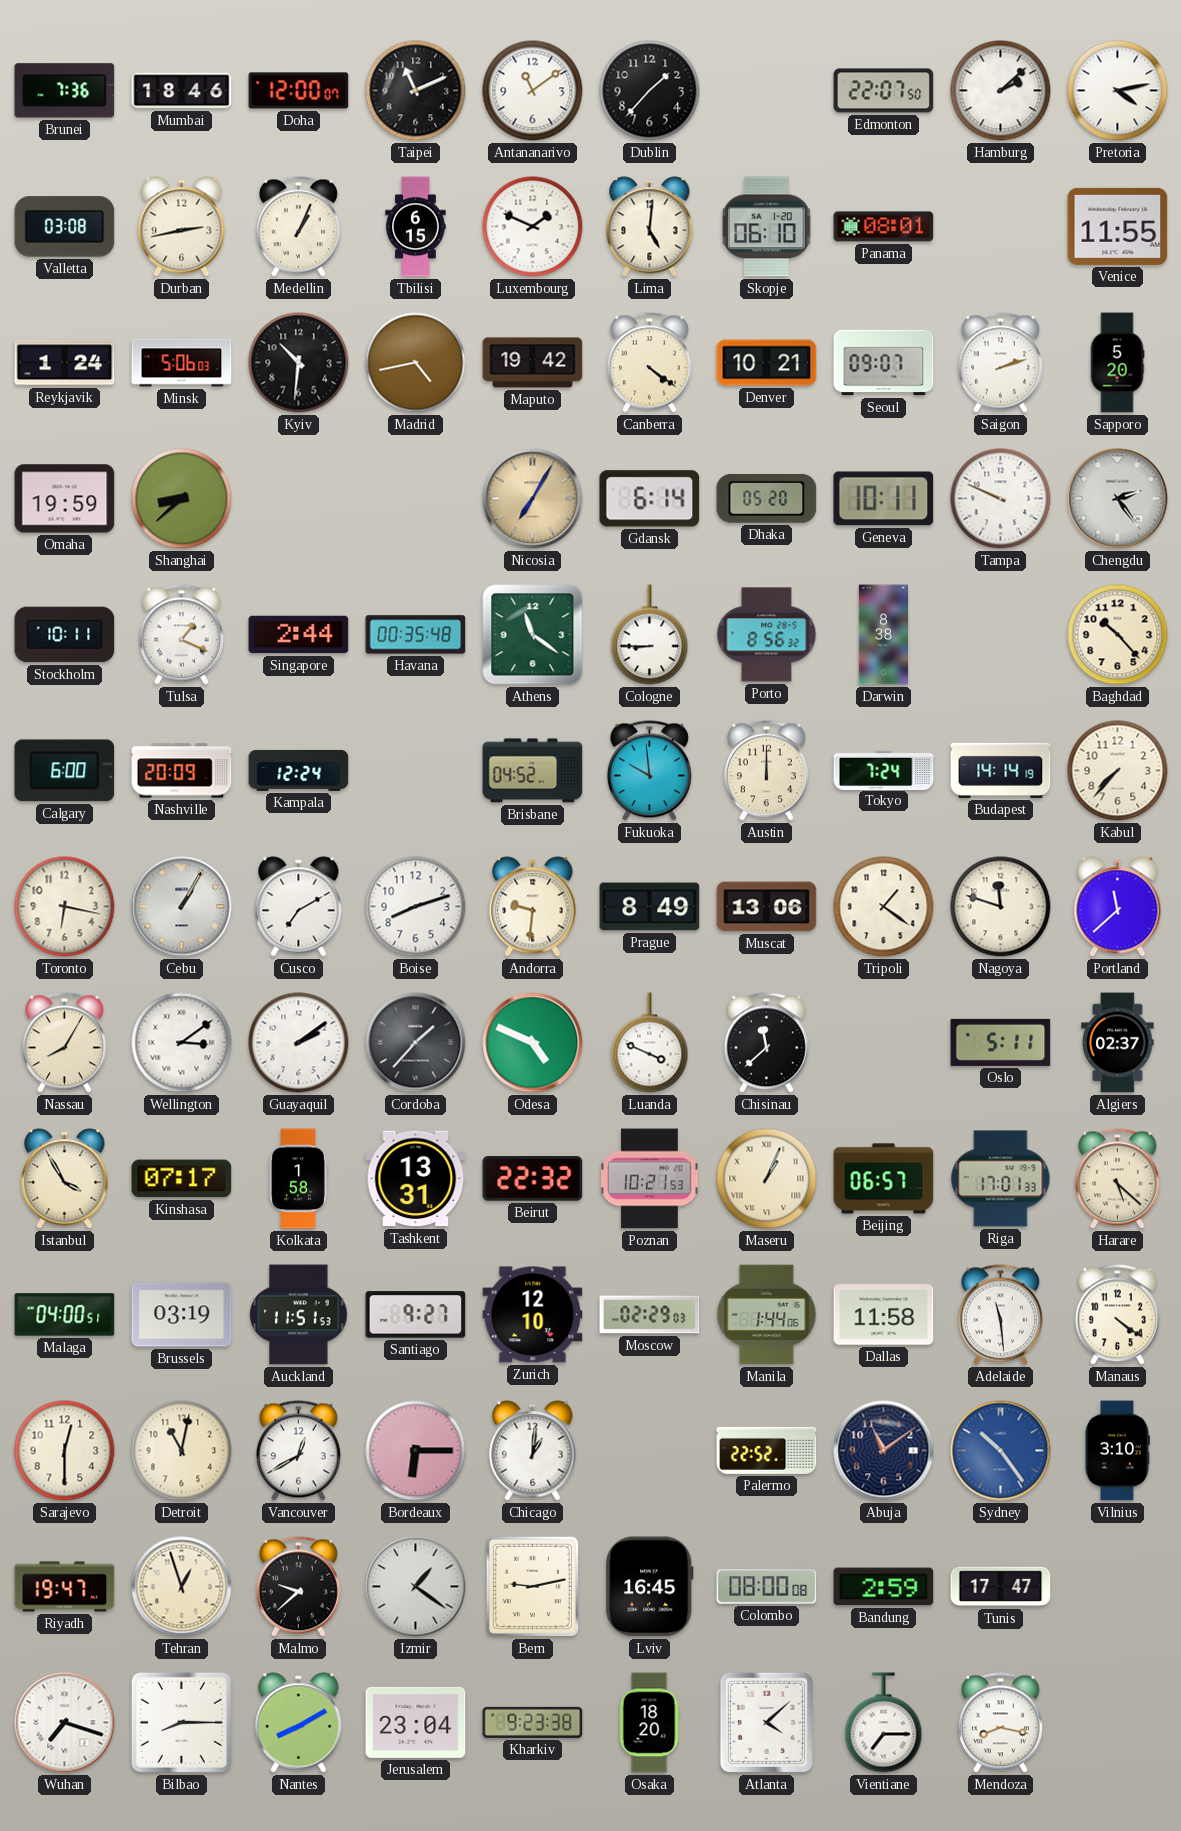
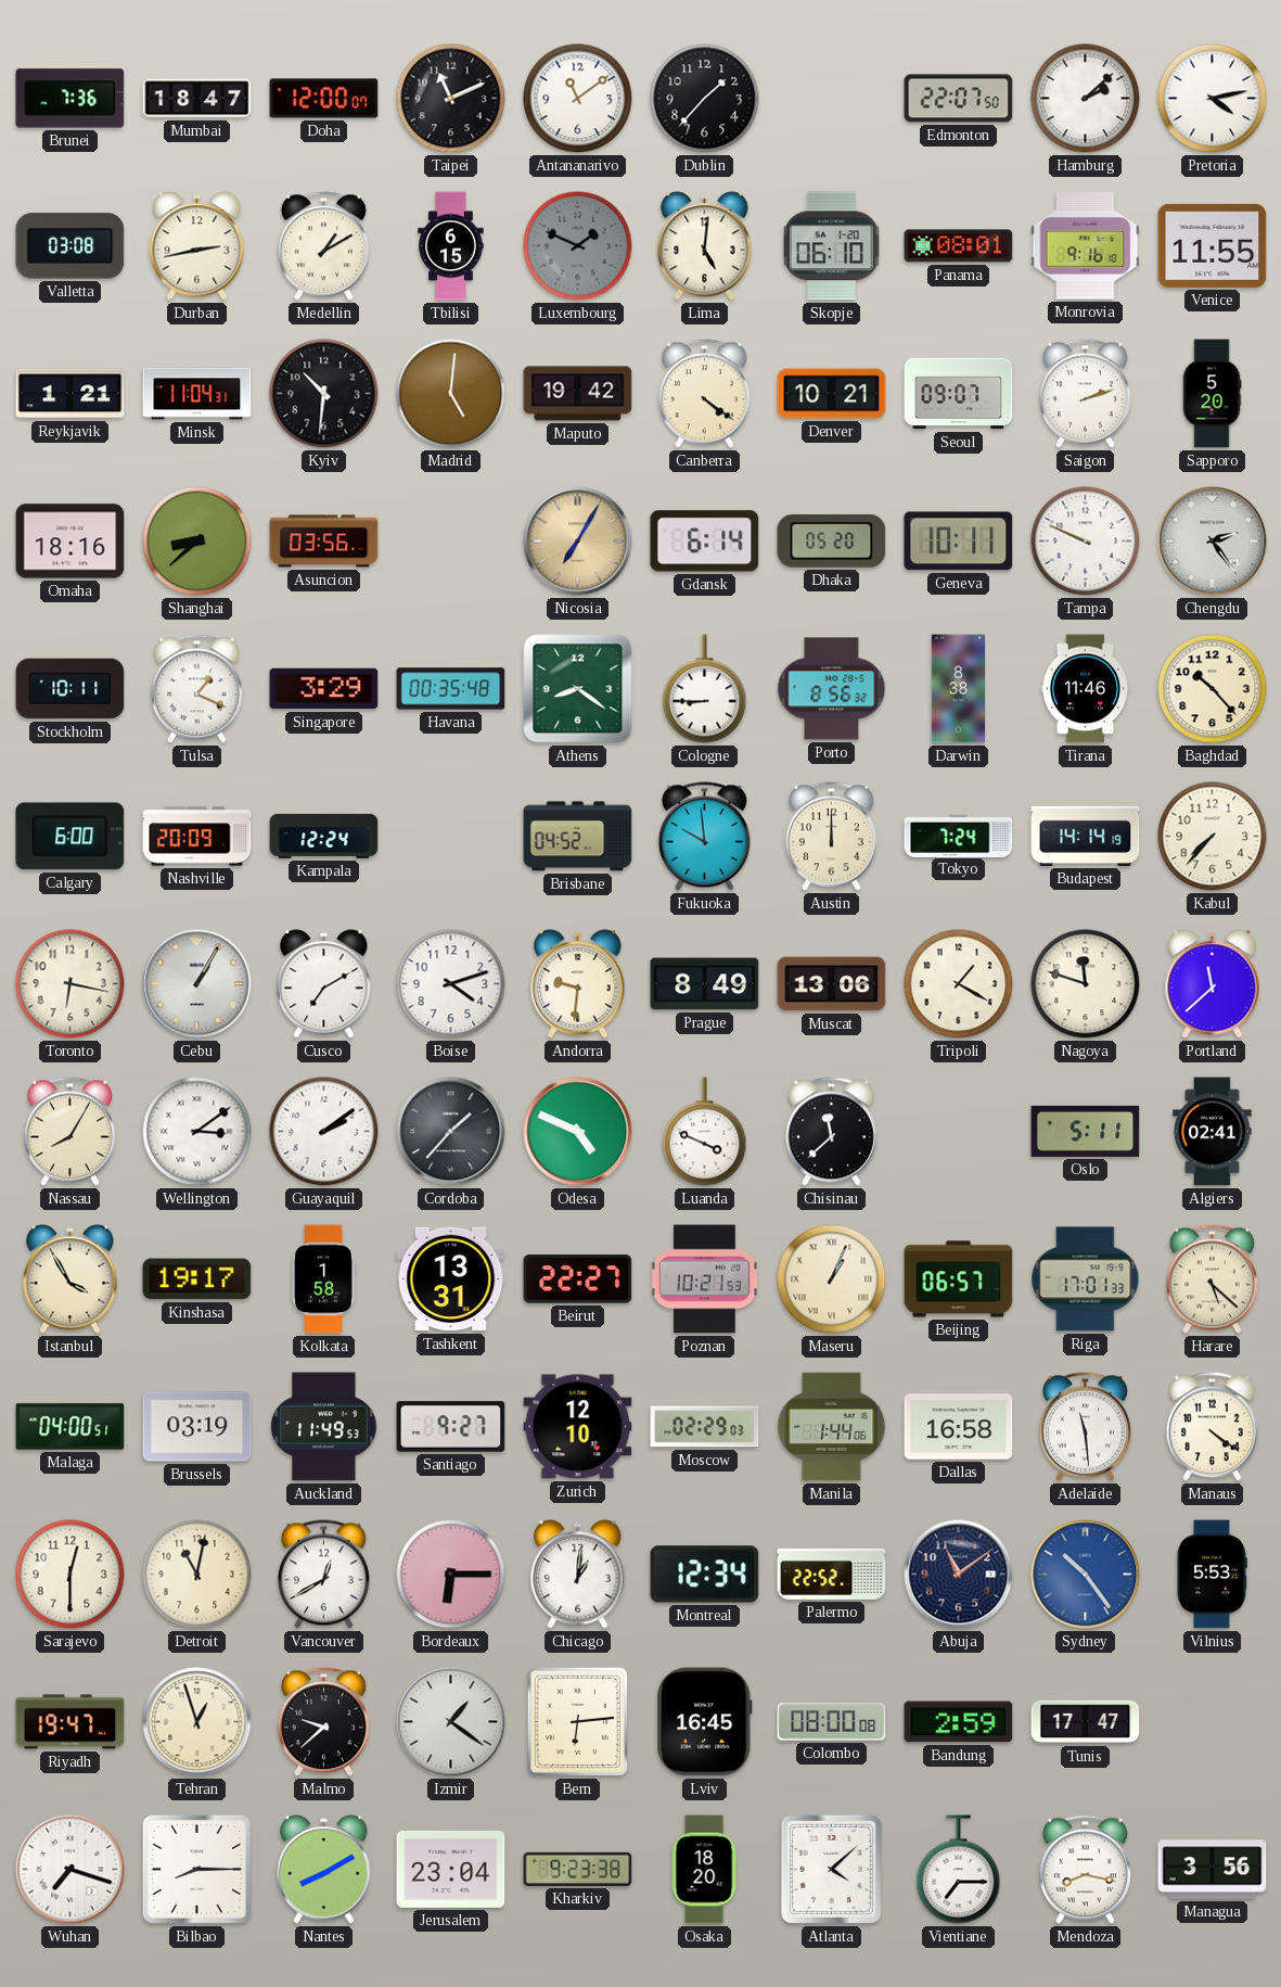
Mumbai: 18:46 -> 18:47 (197, 99)
Medellin: 1:04 -> 1:10 (323, 246)
Luxembourg dial: white -> grey (578, 246)
Monrovia: none -> 9:16 (1086, 246)
Reykjavik: 1:24 -> 1:21 (71, 394)
Minsk: 5:06 -> 11:04 (197, 394)
Madrid: 4:43 -> 5:01 (451, 394)
Omaha: 19:59 -> 18:16 (71, 542)
Asuncion: none -> 03:56 (324, 542)
Singapore: 2:44 -> 3:29 (324, 689)
Athens: 11:21 -> 8:21 (578, 689)
Tirana: none -> 11:46 (1085, 689)
Boise: 8:12 -> 4:12 (451, 984)
Tripoli: 1:21 -> 1:20 (959, 984)
Algiers: 02:37 -> 02:41 (1213, 1132)
Kinshasa: 07:17 -> 19:17 (197, 1279)
Beirut: 22:32 -> 22:27 (578, 1279)
Auckland: 11:51 -> 11:49 (324, 1427)
Dallas: 11:58 -> 16:58 (959, 1427)
Montreal: none -> 12:34 (705, 1575)
Vilnius: 3:10 -> 5:53 (1212, 1575)
Bern: 9:13 -> 6:14 (577, 1721)
Managua: none -> 3:56 (1213, 1870)
